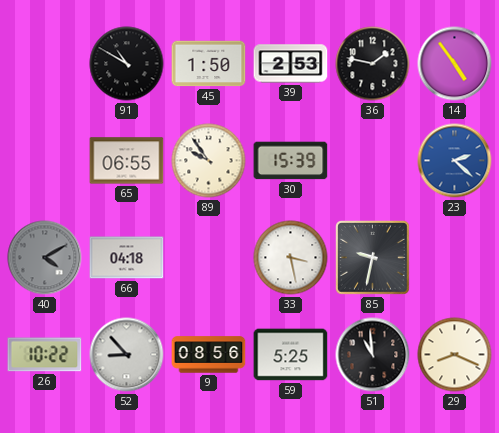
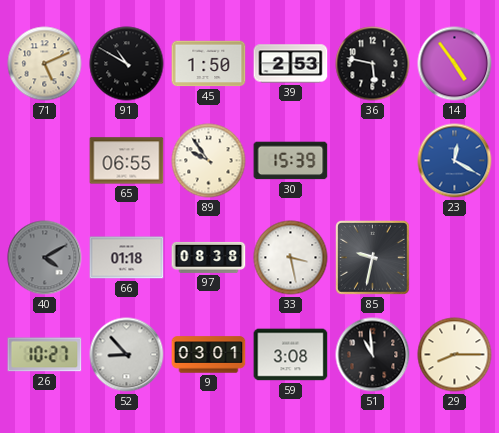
71: none -> 5:11 (45, 64)
36: 1:47 -> 5:47 (373, 64)
23: 2:22 -> 12:20 (455, 161)
66: 04:18 -> 01:18 (127, 258)
97: none -> 08:38 (209, 257)
26: 10:22 -> 10:27 (45, 355)
9: 08:56 -> 03:01 (209, 355)
59: 5:25 -> 3:08 (291, 355)
29: 8:19 -> 8:15 (455, 355)
